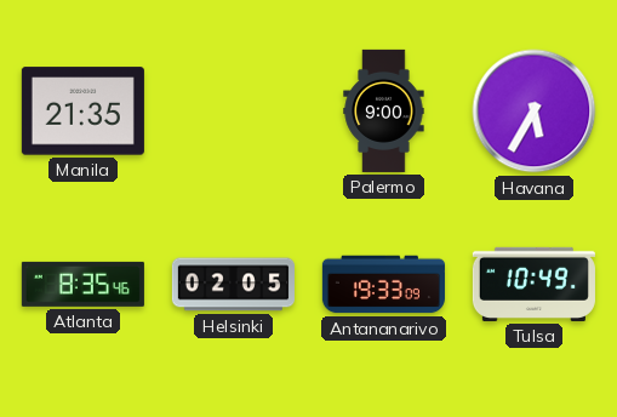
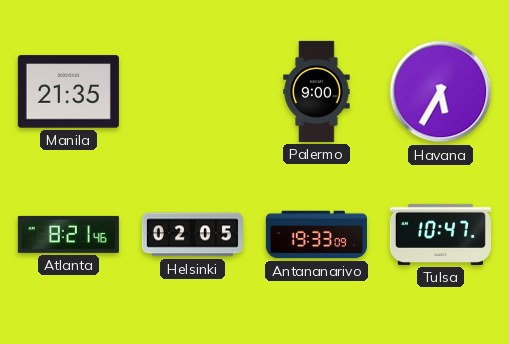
Atlanta: 8:35 -> 8:21 (68, 234)
Tulsa: 10:49 -> 10:47 (440, 234)
